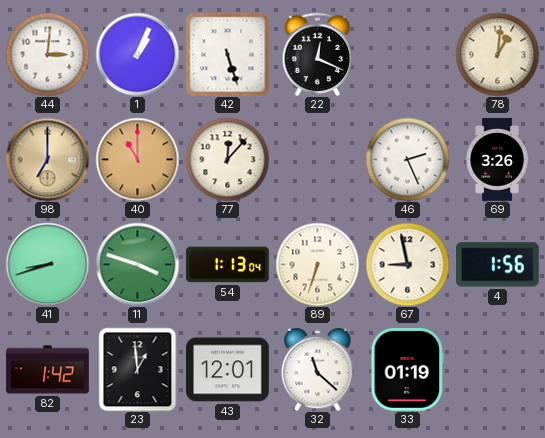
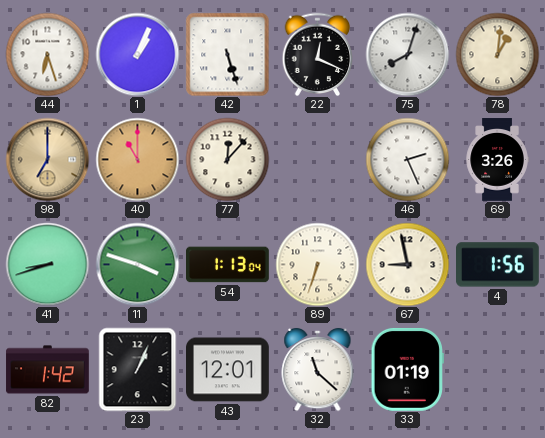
44: 3:01 -> 6:27 (47, 54)
75: none -> 8:03 (407, 54)
23: 12:59 -> 1:04 (138, 369)
